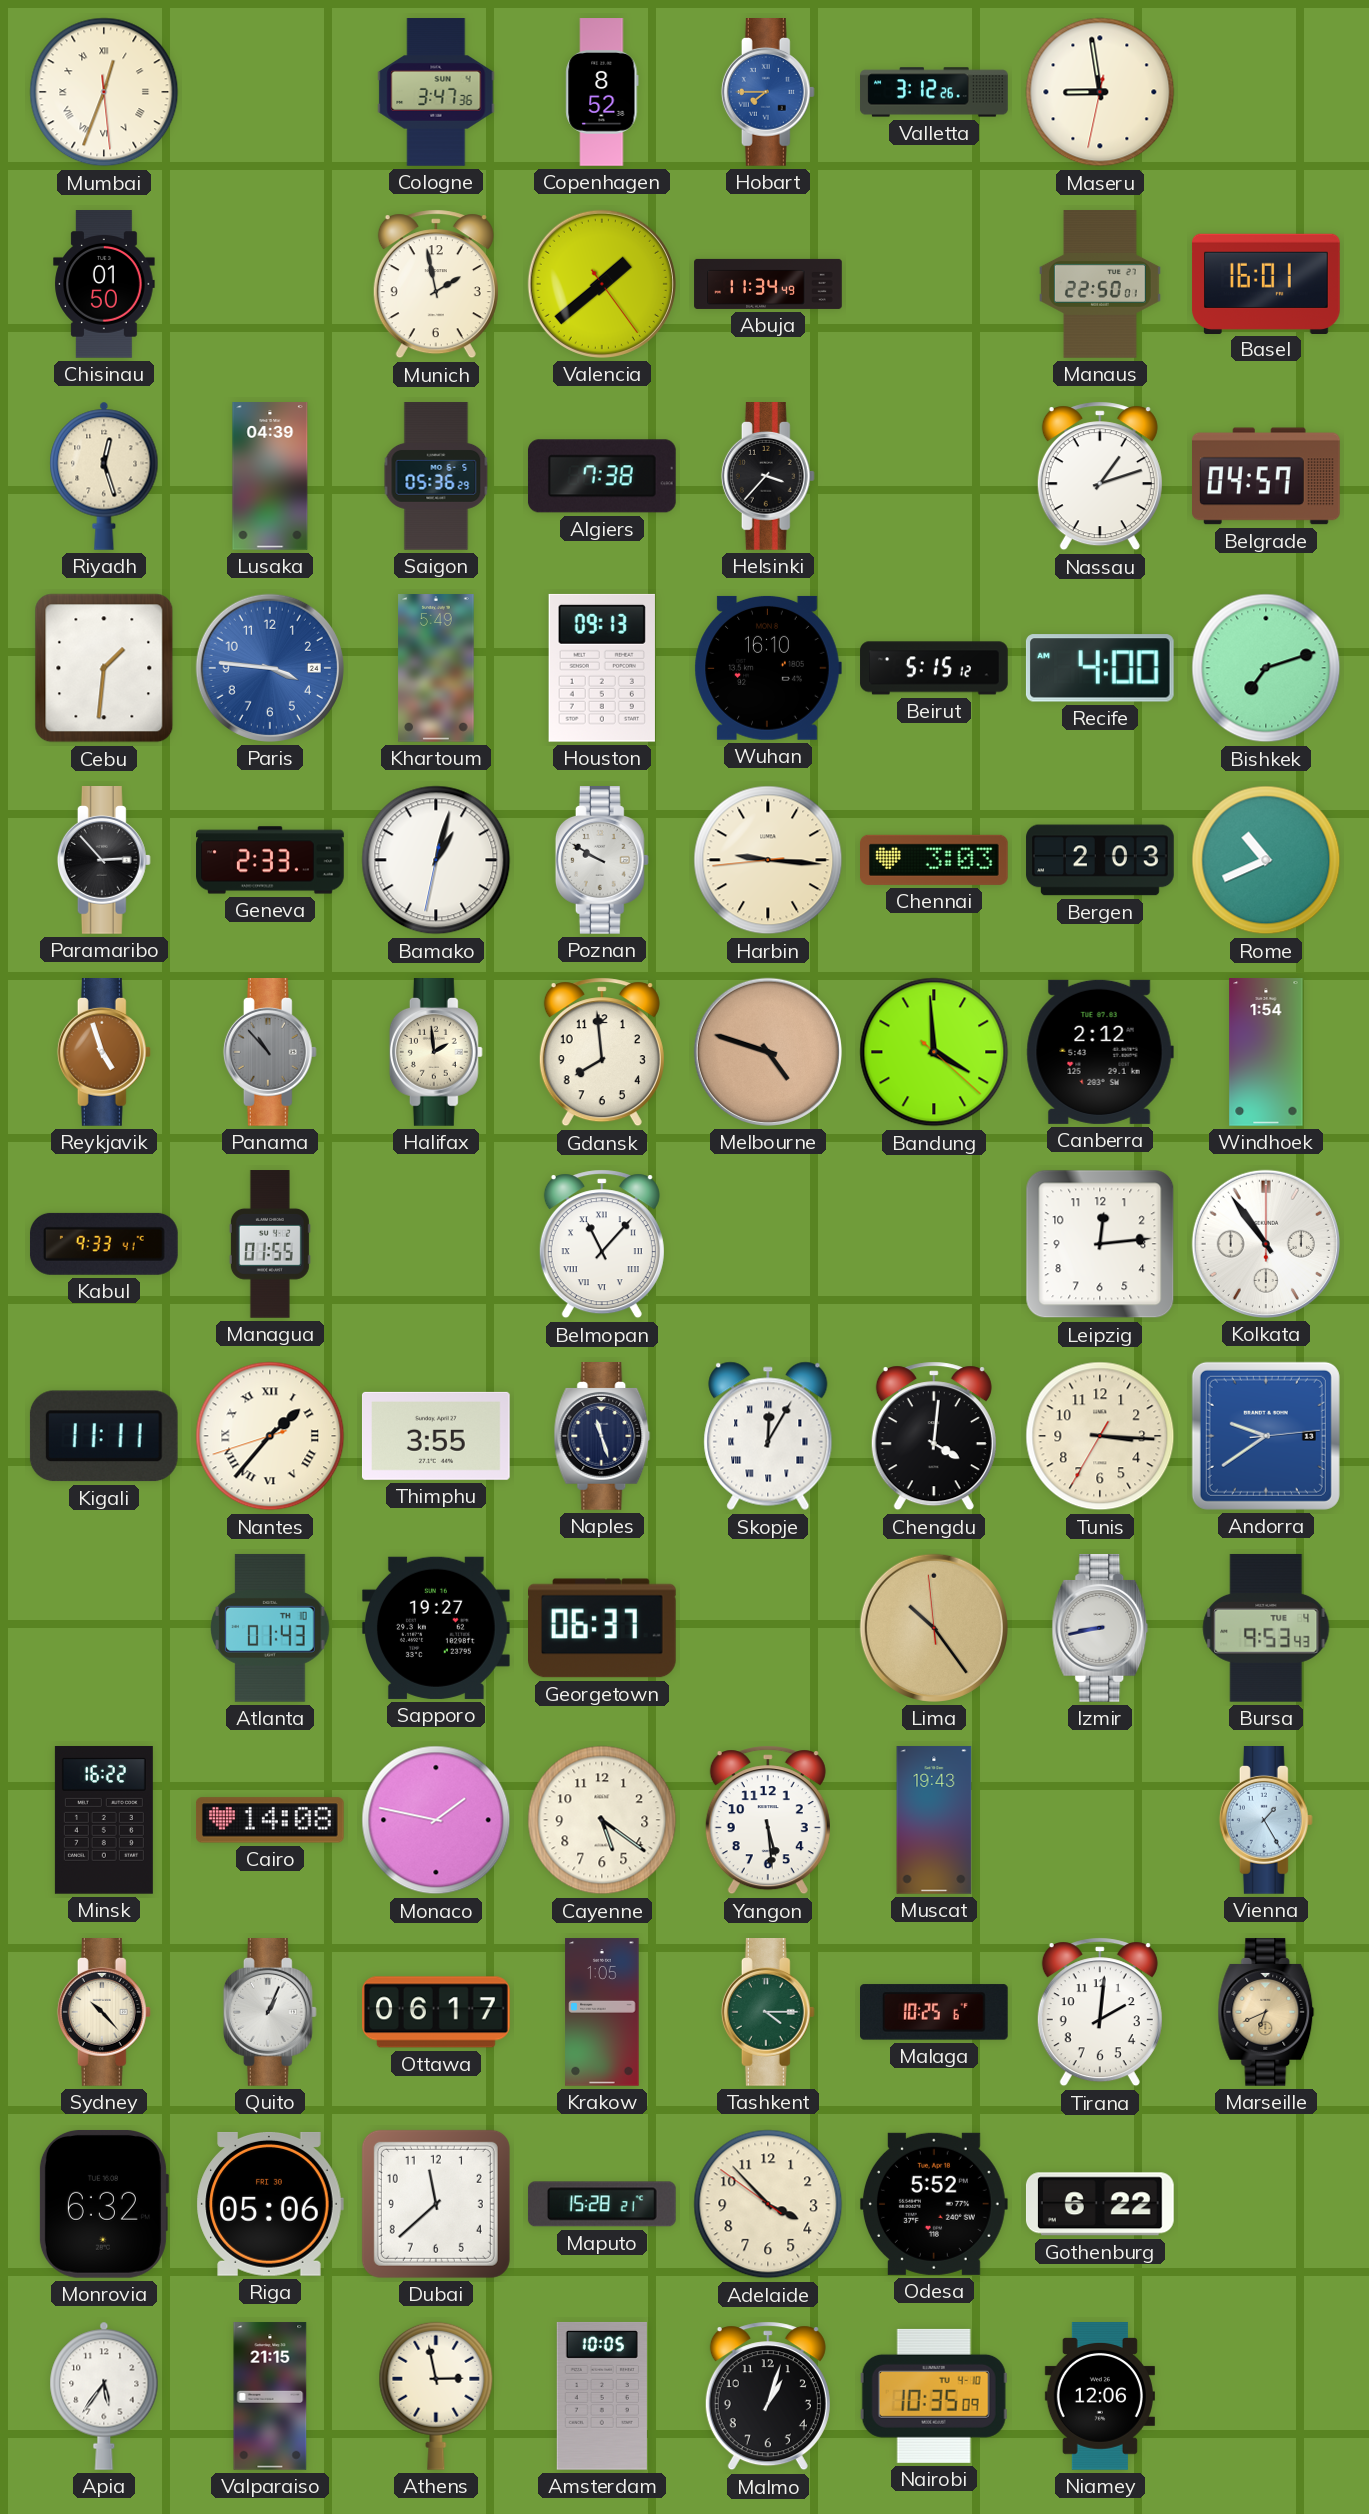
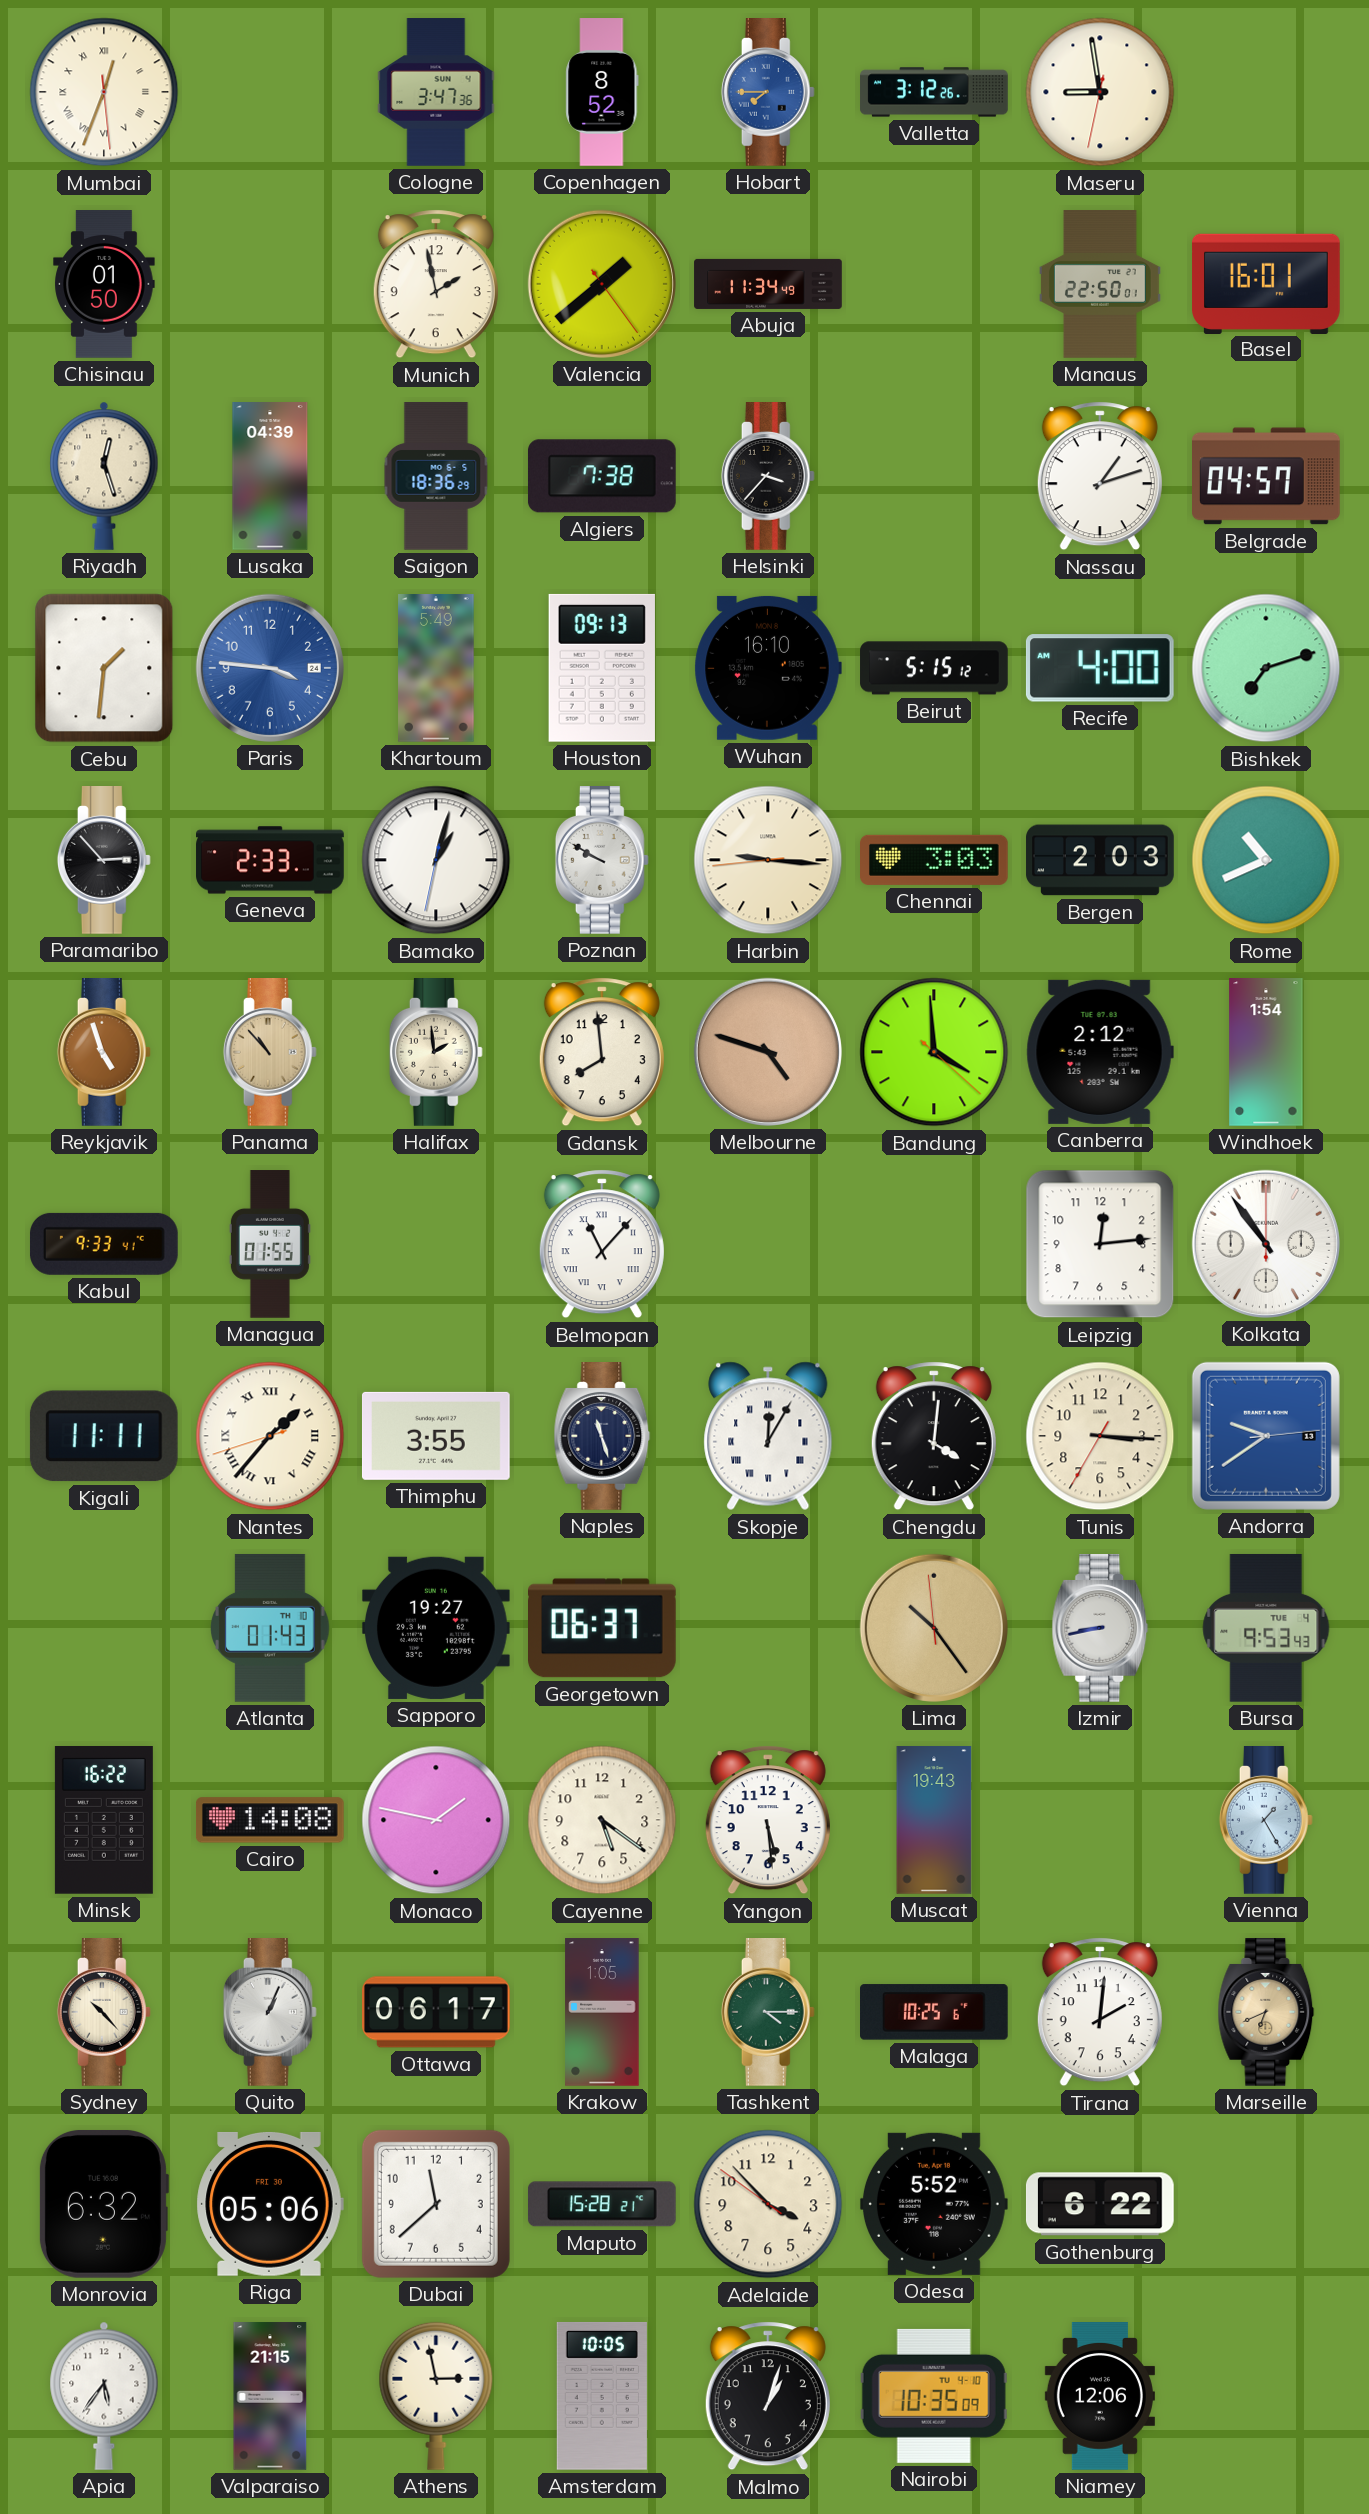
Saigon: 05:36 -> 18:36 (436, 476)
Panama dial: grey -> champagne (270, 1053)
